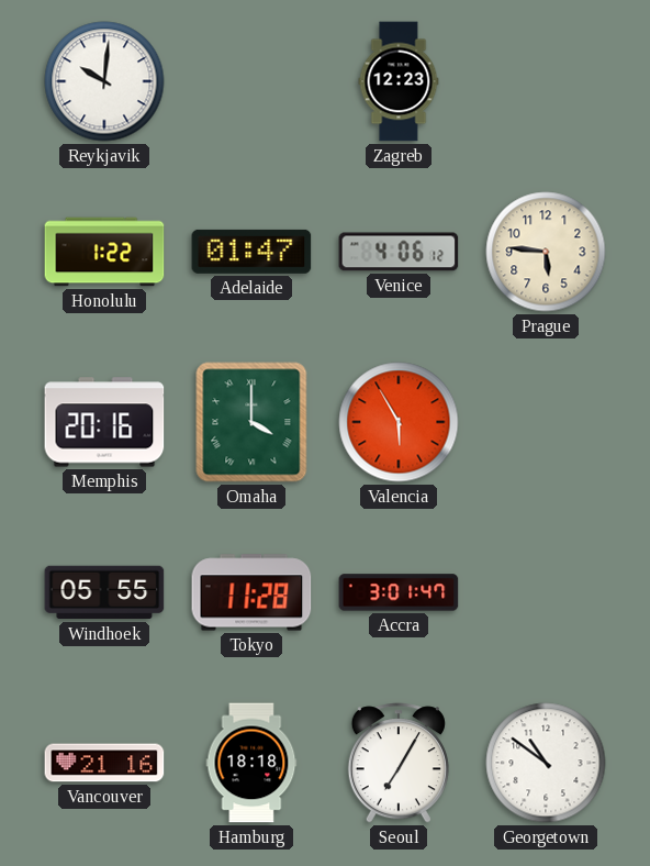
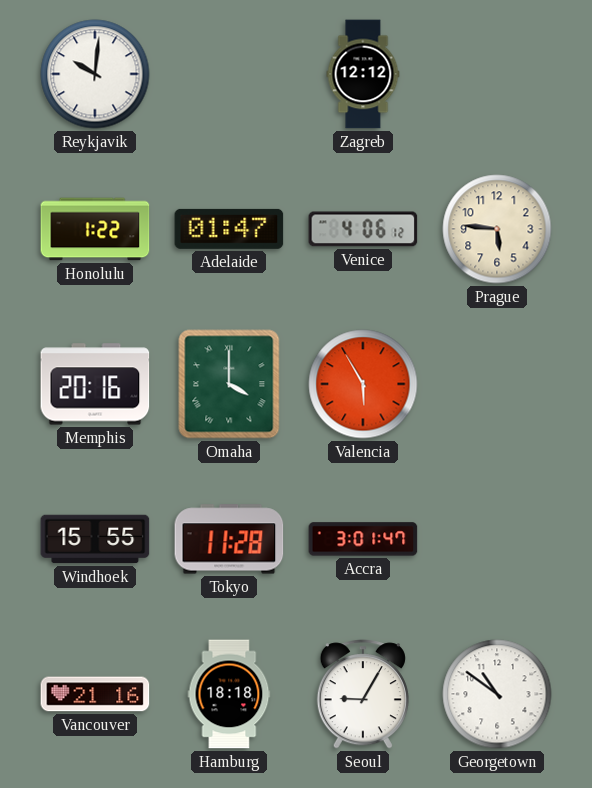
Zagreb: 12:23 -> 12:12 (363, 74)
Windhoek: 05:55 -> 15:55 (95, 539)
Seoul: 7:05 -> 9:05 (363, 694)
